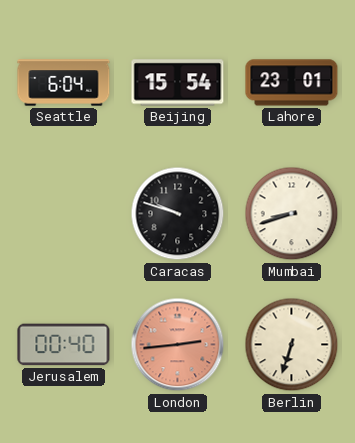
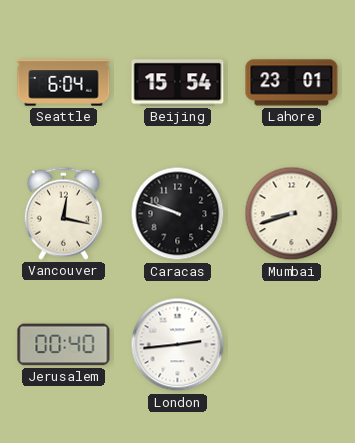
Vancouver: none -> 12:17 (63, 213)
London dial: salmon -> white (178, 345)
Berlin: 6:33 -> none (292, 345)
